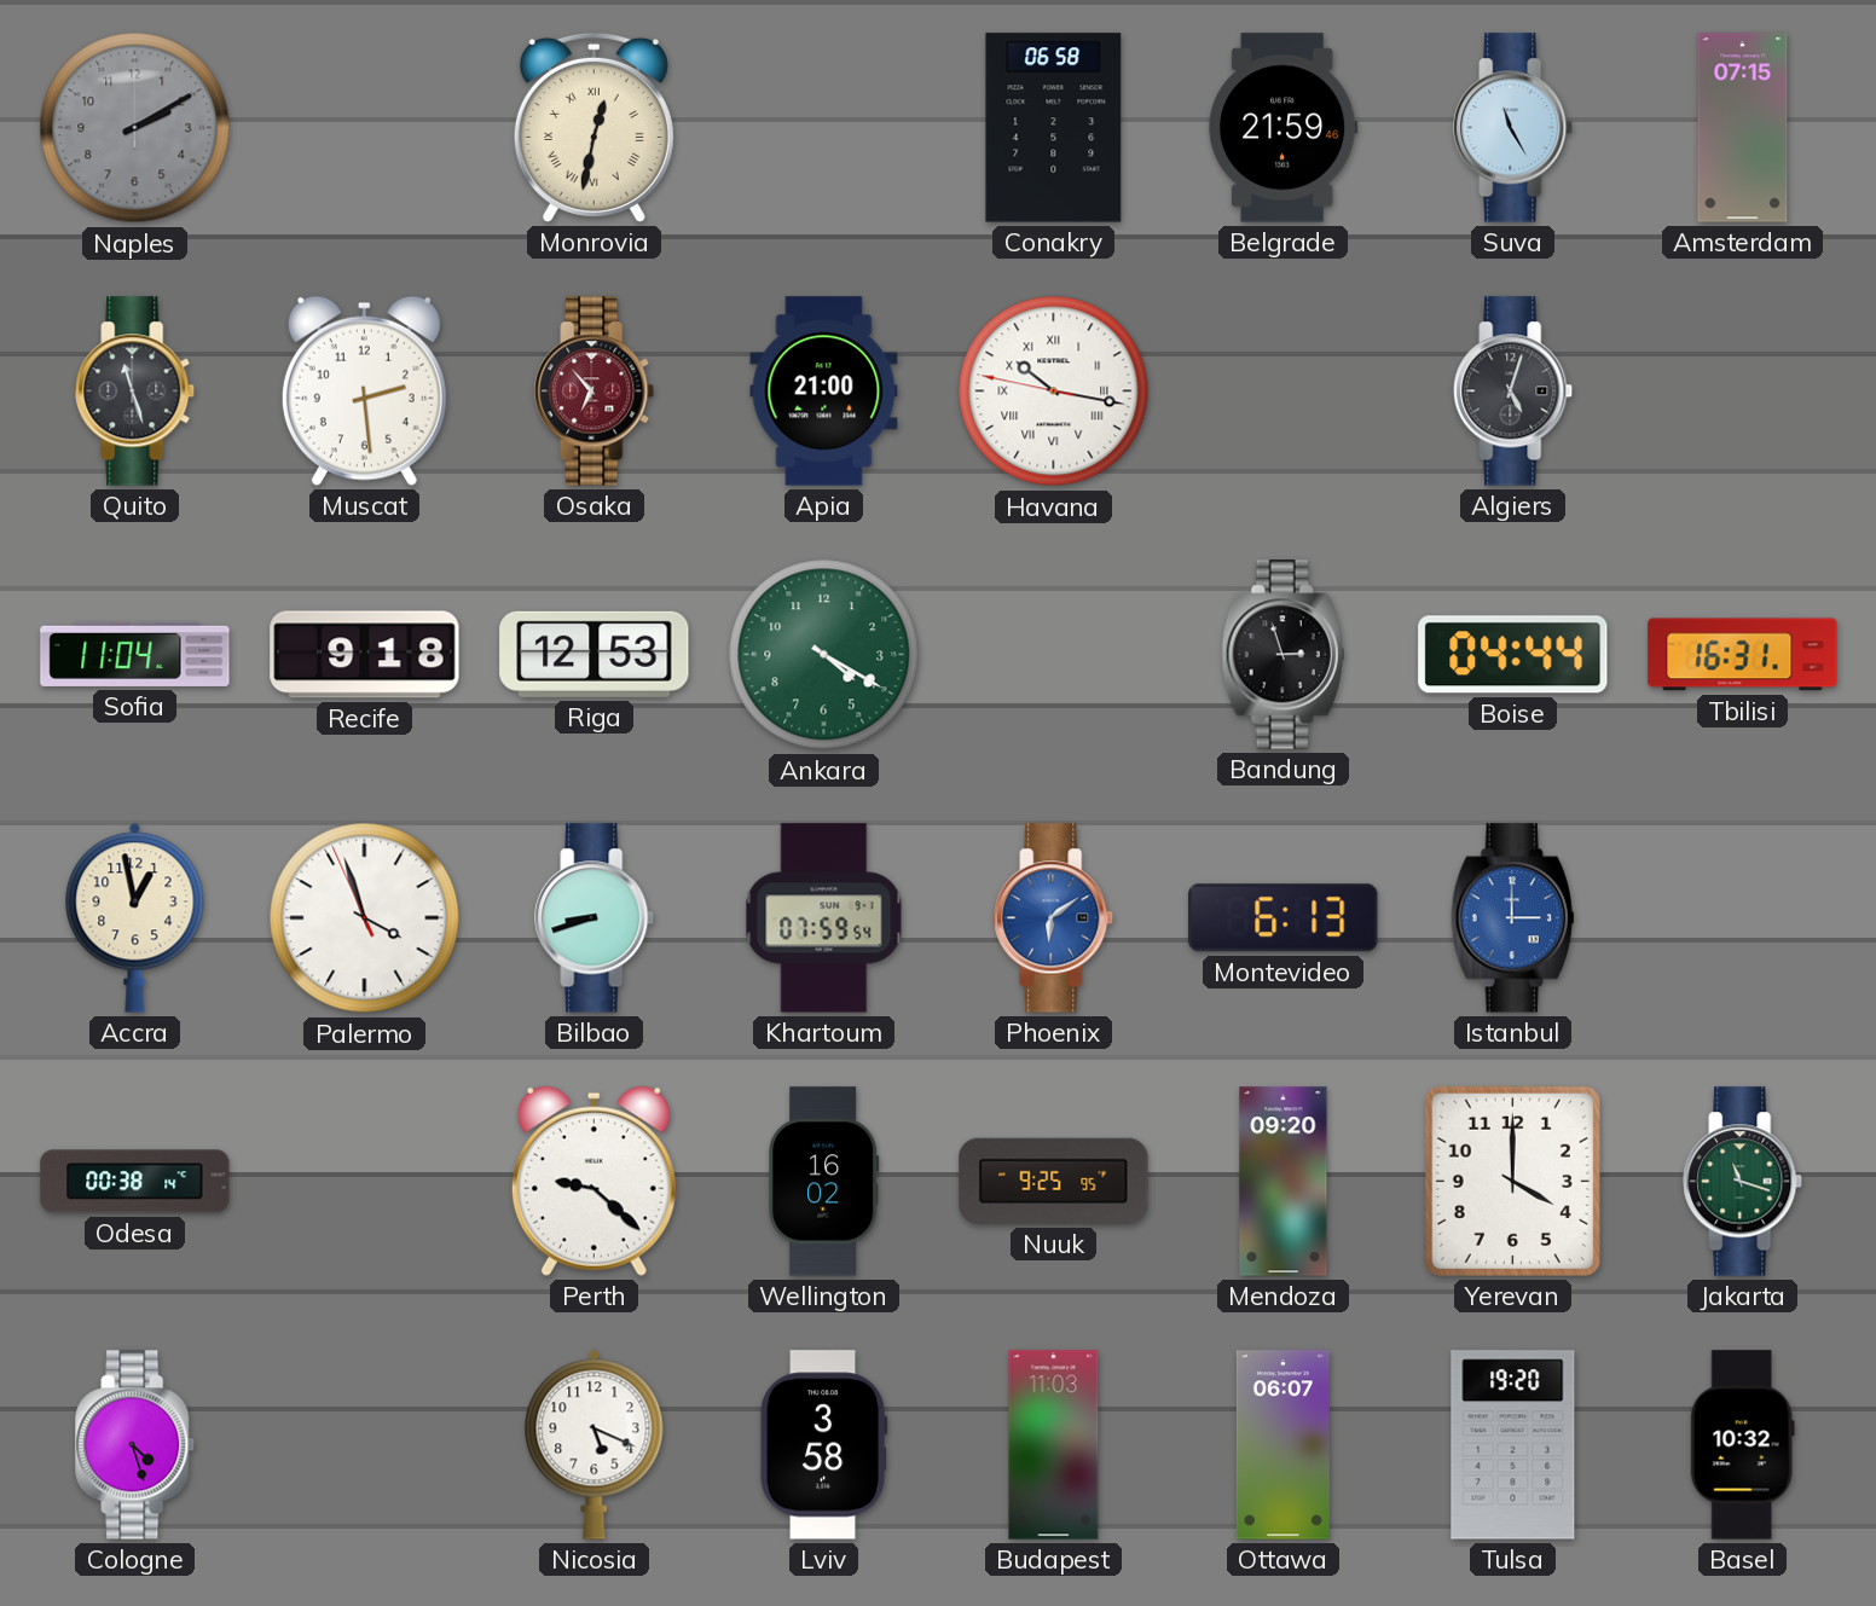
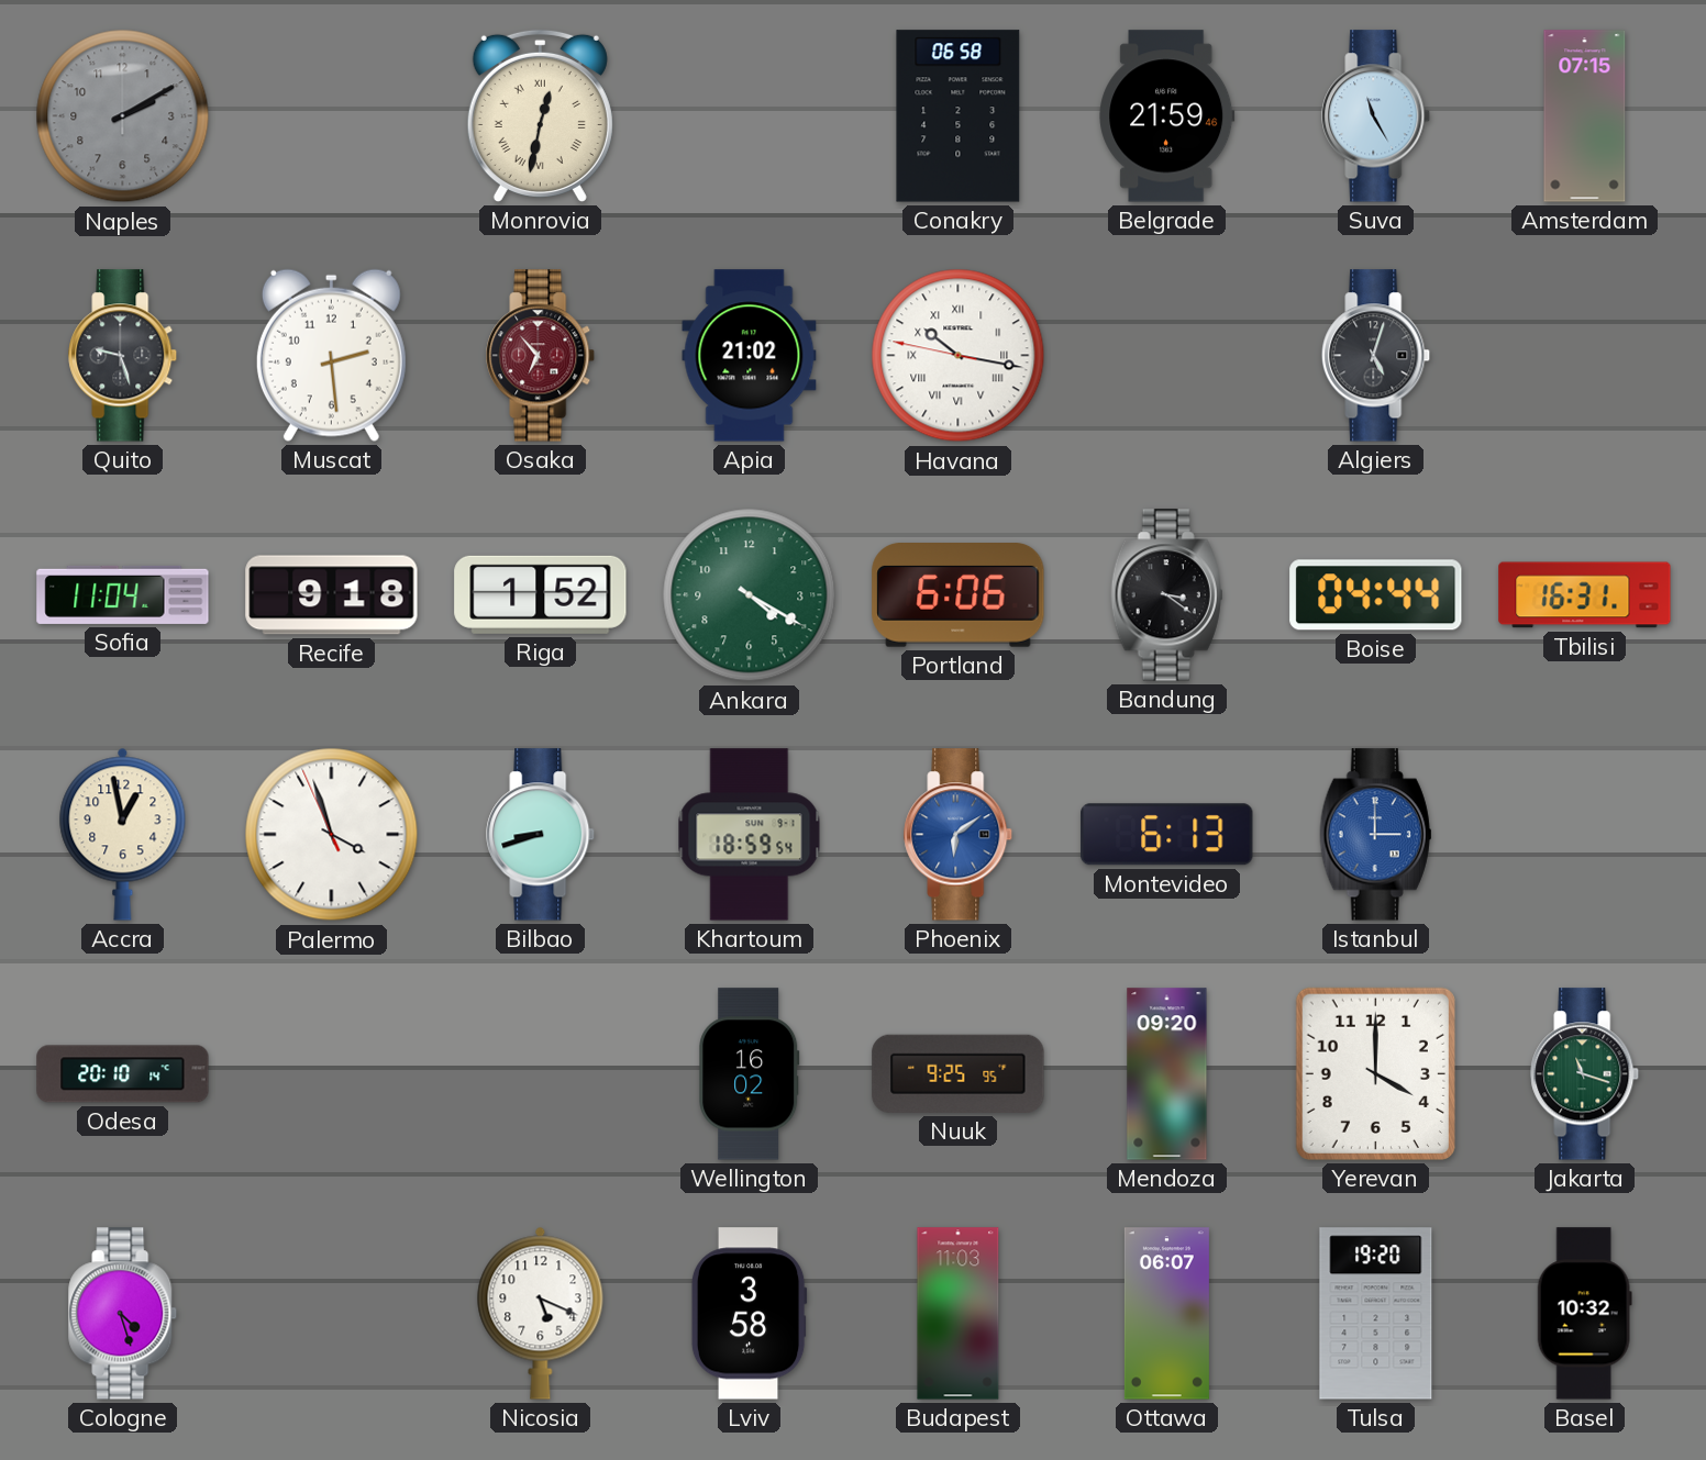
Quito: 11:27 -> 9:27 (123, 356)
Apia: 21:00 -> 21:02 (750, 356)
Riga: 12:53 -> 1:52 (541, 594)
Portland: none -> 6:06 (959, 595)
Bandung: 2:57 -> 3:21 (1167, 595)
Khartoum: 07:59 -> 18:59 (750, 835)
Odesa: 00:38 -> 20:10 (123, 1074)
Perth: 9:22 -> none (594, 1181)
